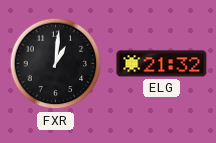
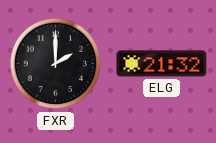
FXR: 1:01 -> 2:00 (56, 64)
